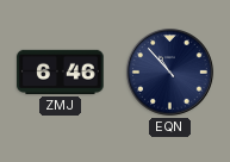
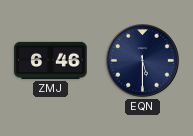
EQN: 10:53 -> 5:30 (143, 61)
